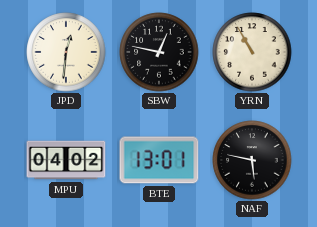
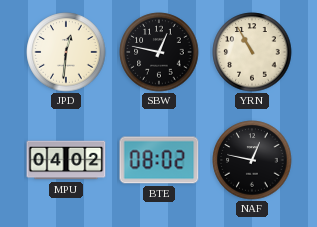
BTE: 13:01 -> 08:02 (159, 160)
NAF: 5:47 -> 12:47 (252, 160)
